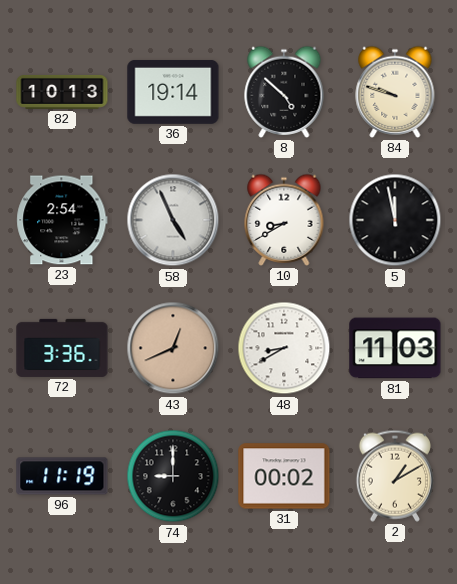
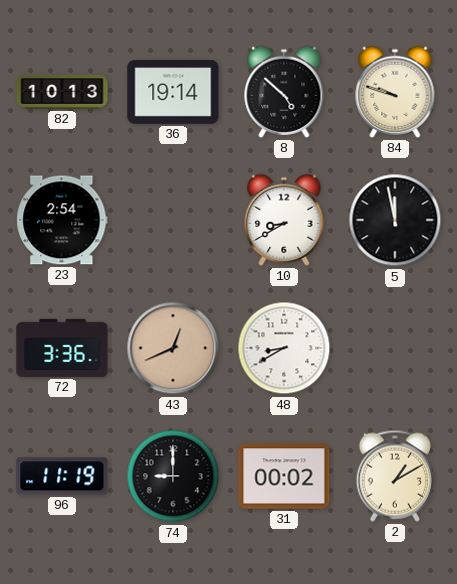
58: 4:56 -> none (173, 220)
81: 11:03 -> none (395, 348)
